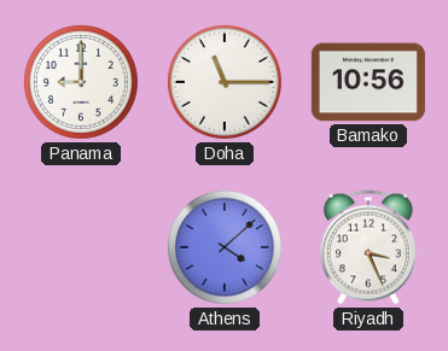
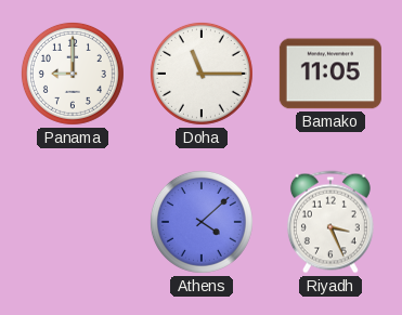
Bamako: 10:56 -> 11:05 (330, 74)
